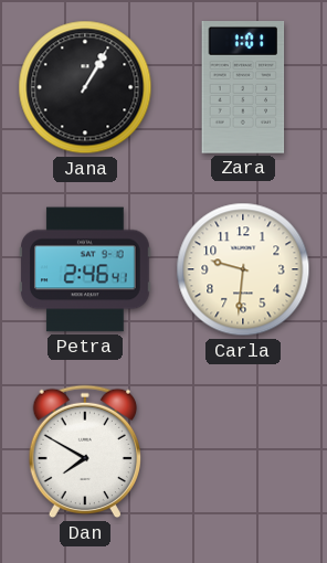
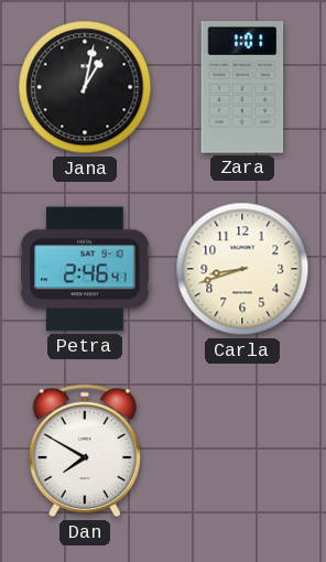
Jana: 1:05 -> 1:02 (85, 87)
Carla: 9:31 -> 8:42 (242, 269)
